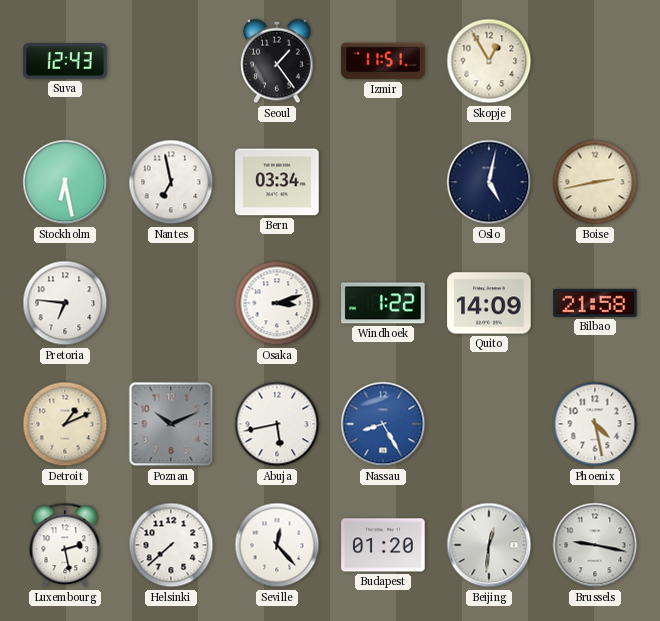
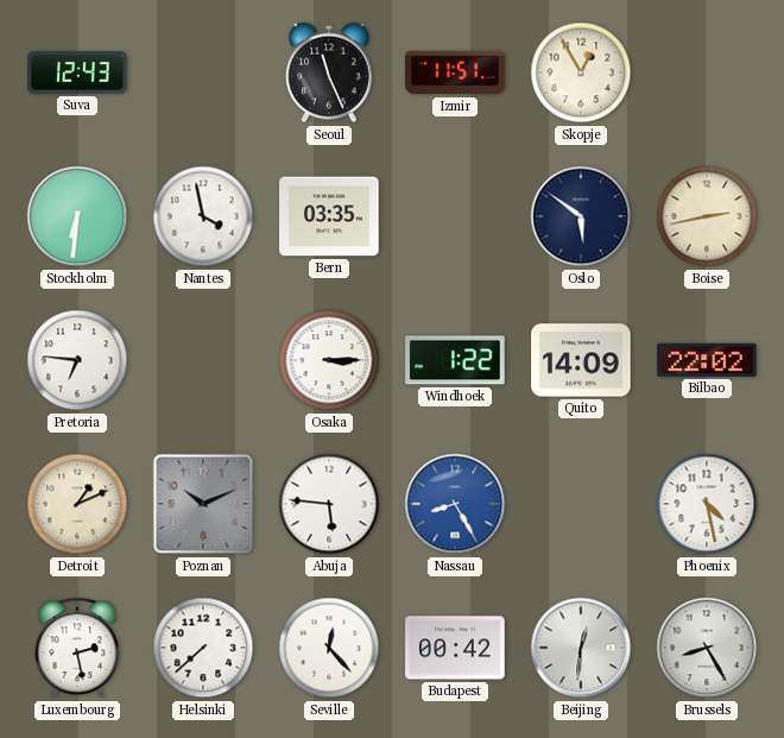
Seoul: 1:24 -> 11:26 (329, 72)
Stockholm: 6:28 -> 6:31 (77, 216)
Nantes: 6:58 -> 3:58 (203, 216)
Bern: 03:34 -> 03:35 (329, 216)
Oslo: 5:02 -> 5:51 (581, 216)
Osaka: 3:12 -> 3:15 (329, 360)
Bilbao: 21:58 -> 22:02 (707, 360)
Abuja: 5:43 -> 5:46 (329, 504)
Budapest: 01:20 -> 00:42 (455, 648)
Brussels: 9:17 -> 8:25 (707, 648)
